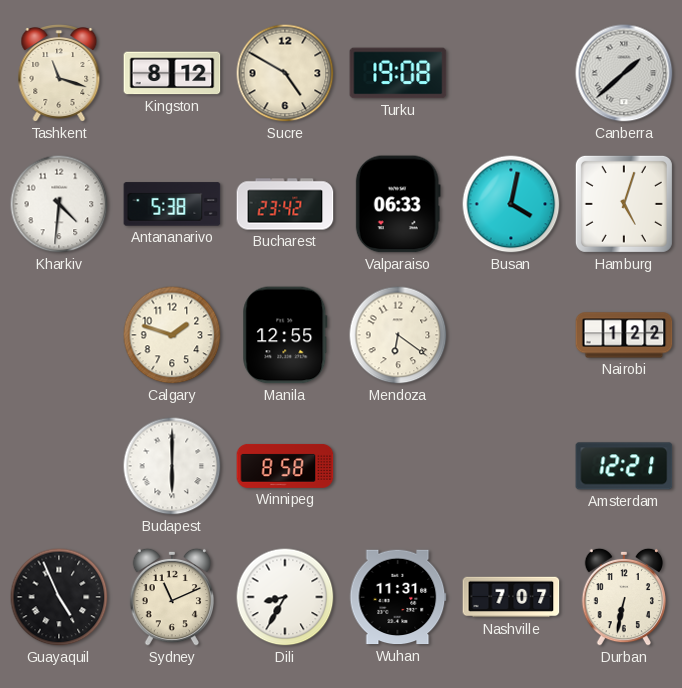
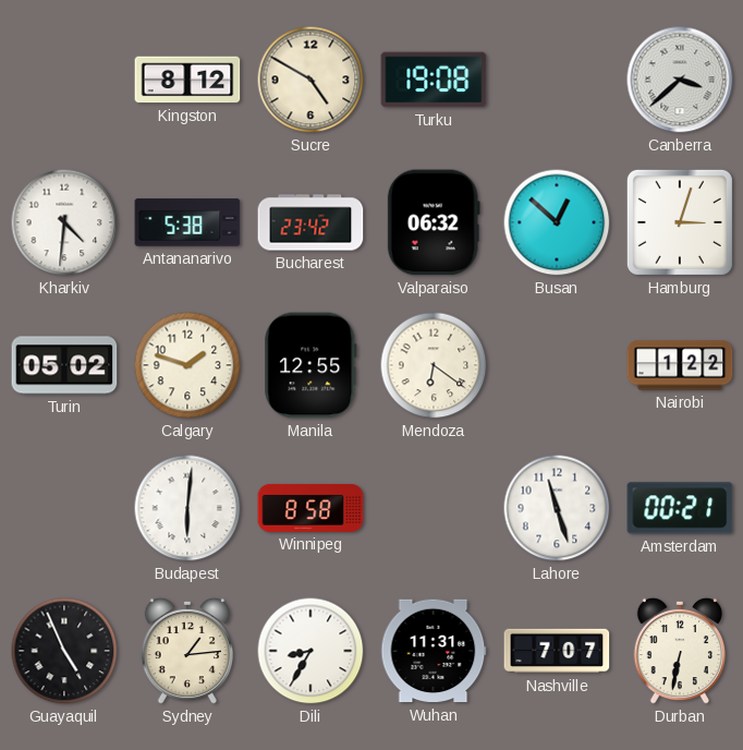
Tashkent: 11:18 -> none (59, 74)
Canberra: 1:38 -> 3:38 (680, 80)
Valparaiso: 06:33 -> 06:32 (434, 222)
Busan: 4:02 -> 12:52 (557, 222)
Hamburg: 5:03 -> 3:03 (680, 222)
Turin: none -> 05:02 (64, 365)
Budapest: 6:00 -> 6:01 (187, 508)
Lahore: none -> 11:27 (557, 508)
Amsterdam: 12:21 -> 00:21 (680, 508)
Sydney: 11:11 -> 1:14 (186, 651)
